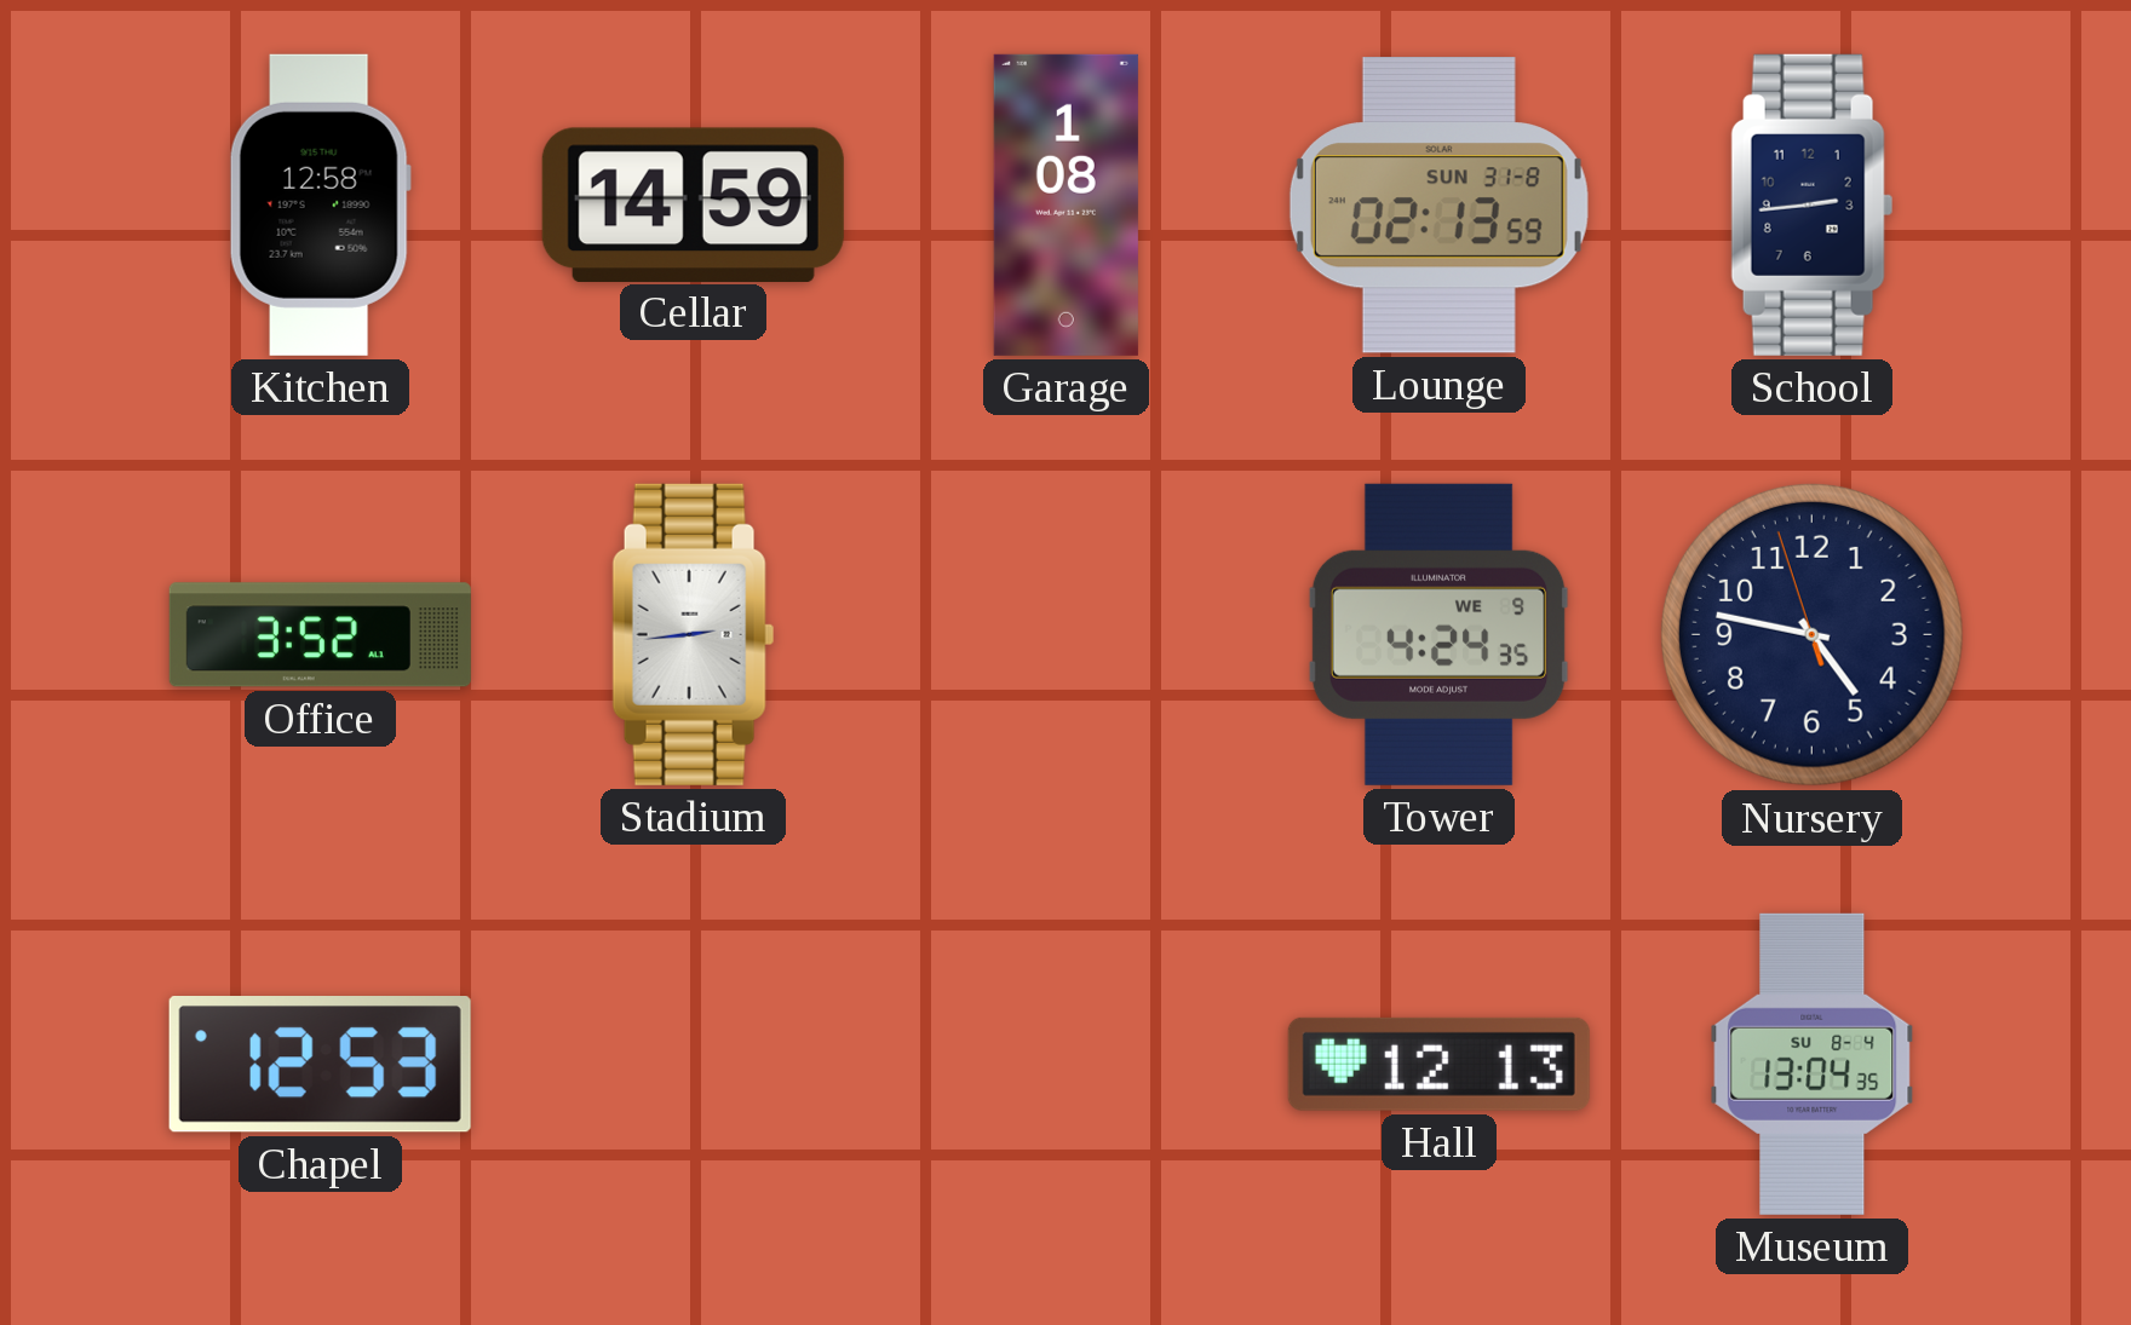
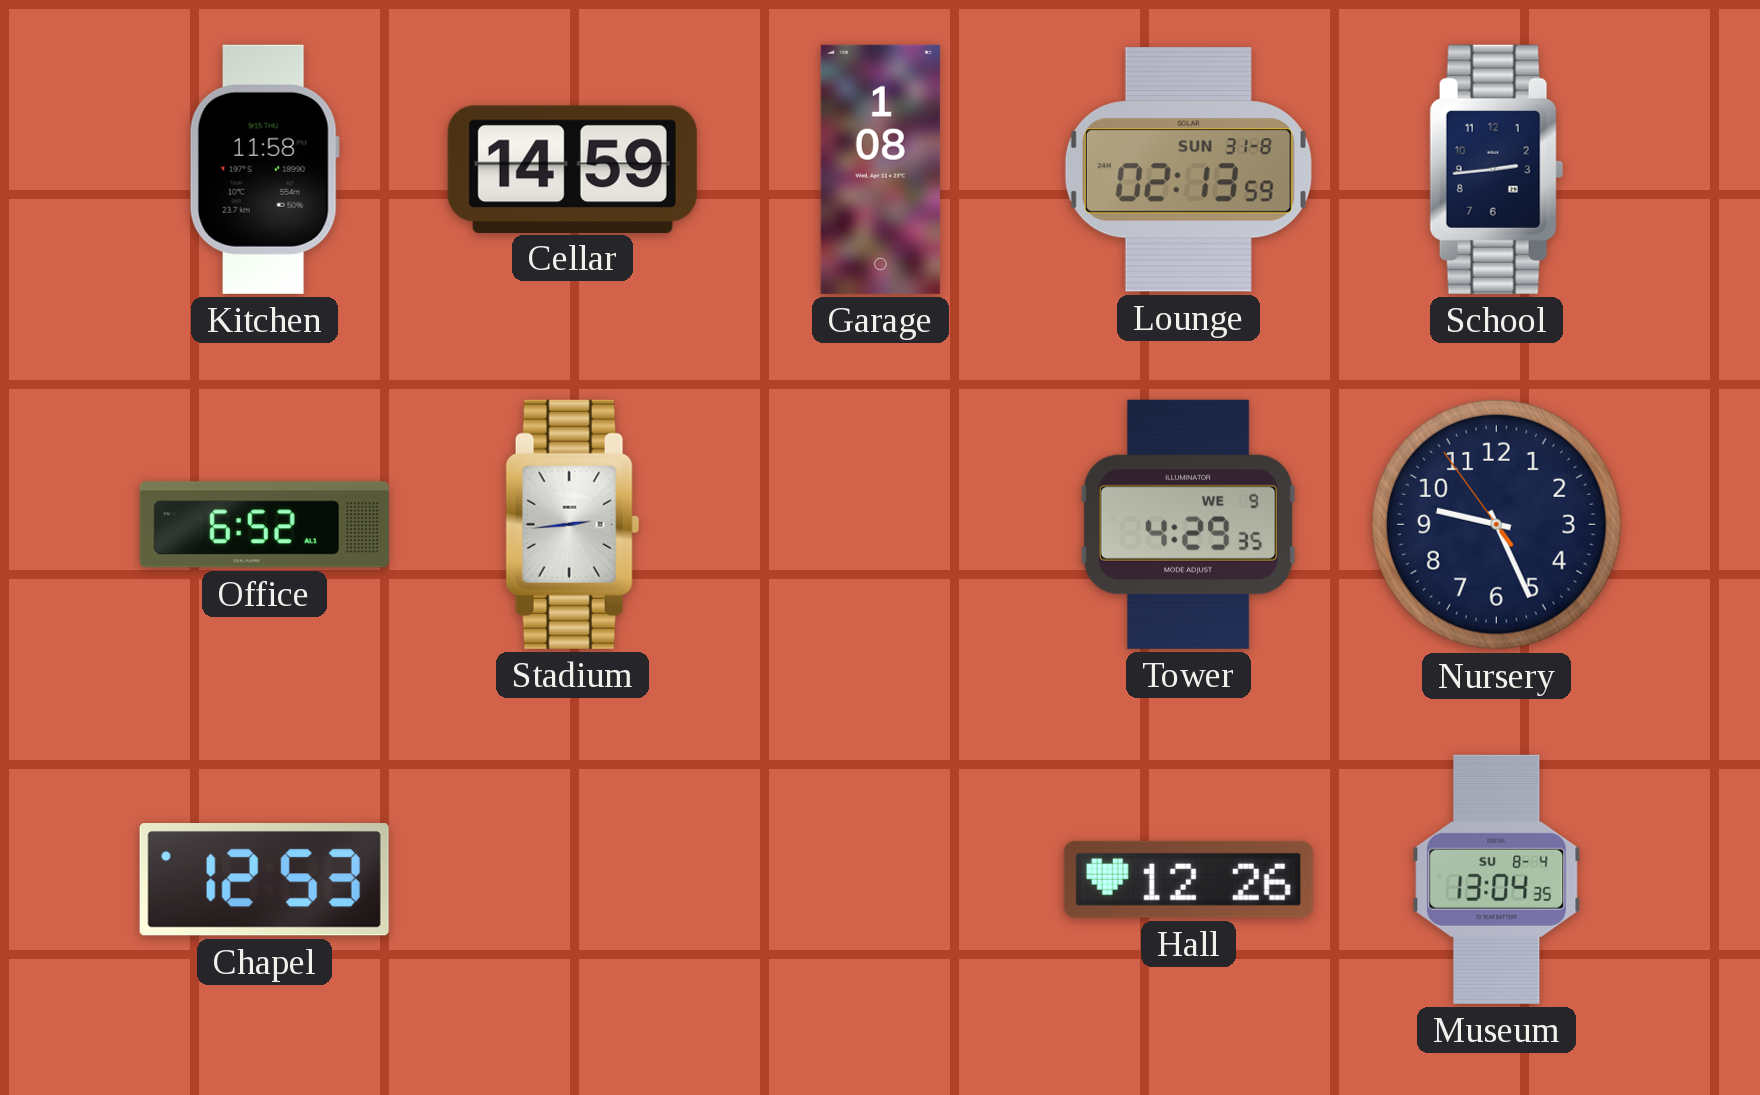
Kitchen: 12:58 -> 11:58 (264, 169)
Office: 3:52 -> 6:52 (264, 525)
Tower: 4:24 -> 4:29 (1188, 524)
Nursery: 4:46 -> 9:25 (1496, 524)
Hall: 12:13 -> 12:26 (1188, 879)
